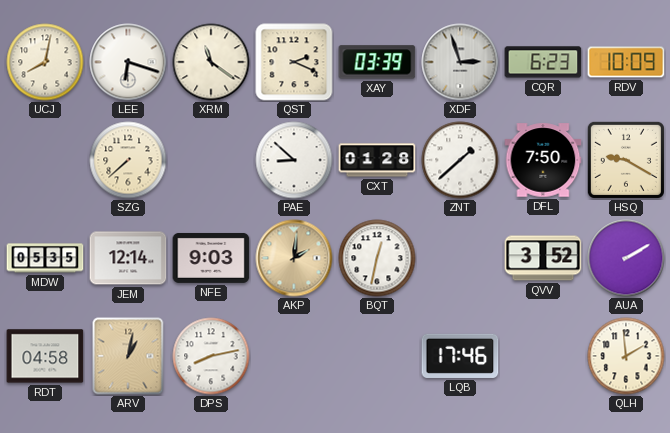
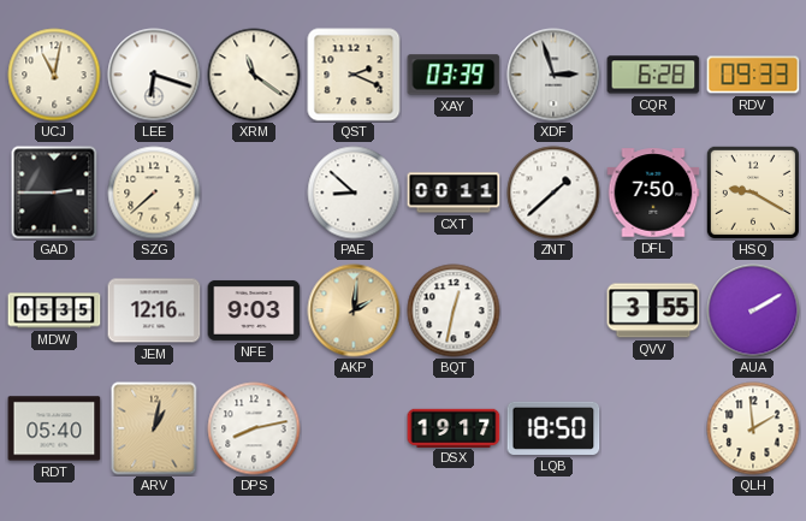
UCJ: 8:02 -> 11:02 (54, 75)
CQR: 6:23 -> 6:28 (653, 75)
RDV: 10:09 -> 09:33 (753, 75)
GAD: none -> 2:45 (54, 193)
CXT: 01:28 -> 00:11 (454, 193)
JEM: 12:14 -> 12:16 (154, 310)
QVV: 3:52 -> 3:55 (653, 310)
RDT: 04:58 -> 05:40 (54, 428)
DSX: none -> 19:17 (454, 427)
LQB: 17:46 -> 18:50 (553, 428)
